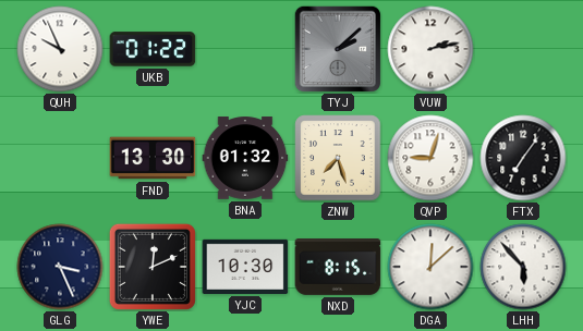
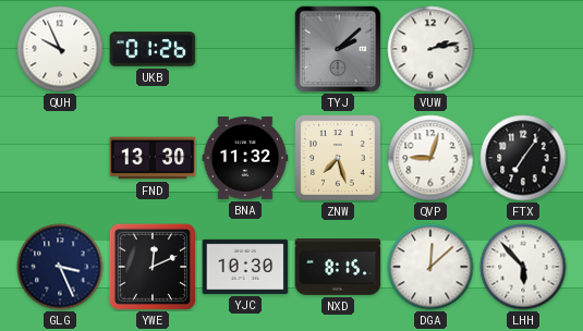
UKB: 01:22 -> 01:26 (153, 49)
BNA: 01:32 -> 11:32 (245, 158)
